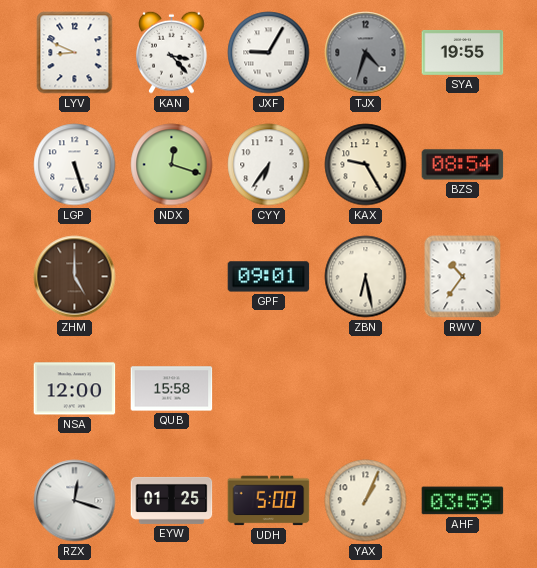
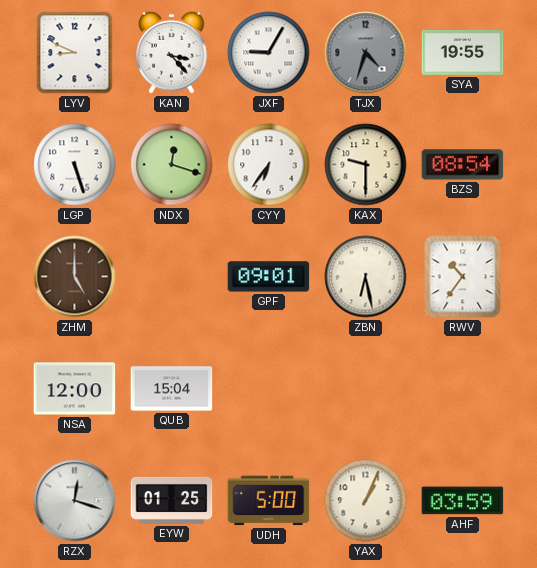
KAX: 9:25 -> 9:30 (366, 165)
QUB: 15:58 -> 15:04 (172, 389)
